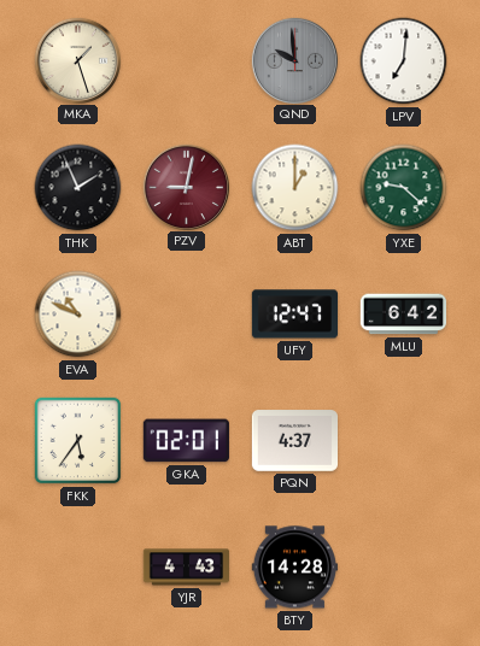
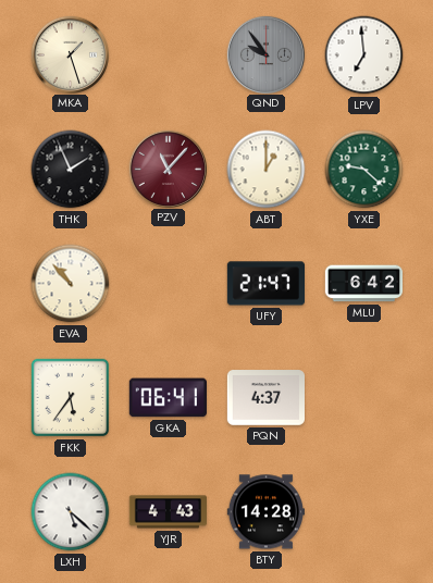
QND: 9:59 -> 9:54 (265, 54)
LPV: 7:01 -> 6:59 (364, 55)
PZV: 9:02 -> 11:07 (168, 169)
EVA: 10:49 -> 10:53 (71, 284)
UFY: 12:47 -> 21:47 (265, 284)
GKA: 02:01 -> 06:41 (168, 398)
LXH: none -> 5:22 (71, 512)
